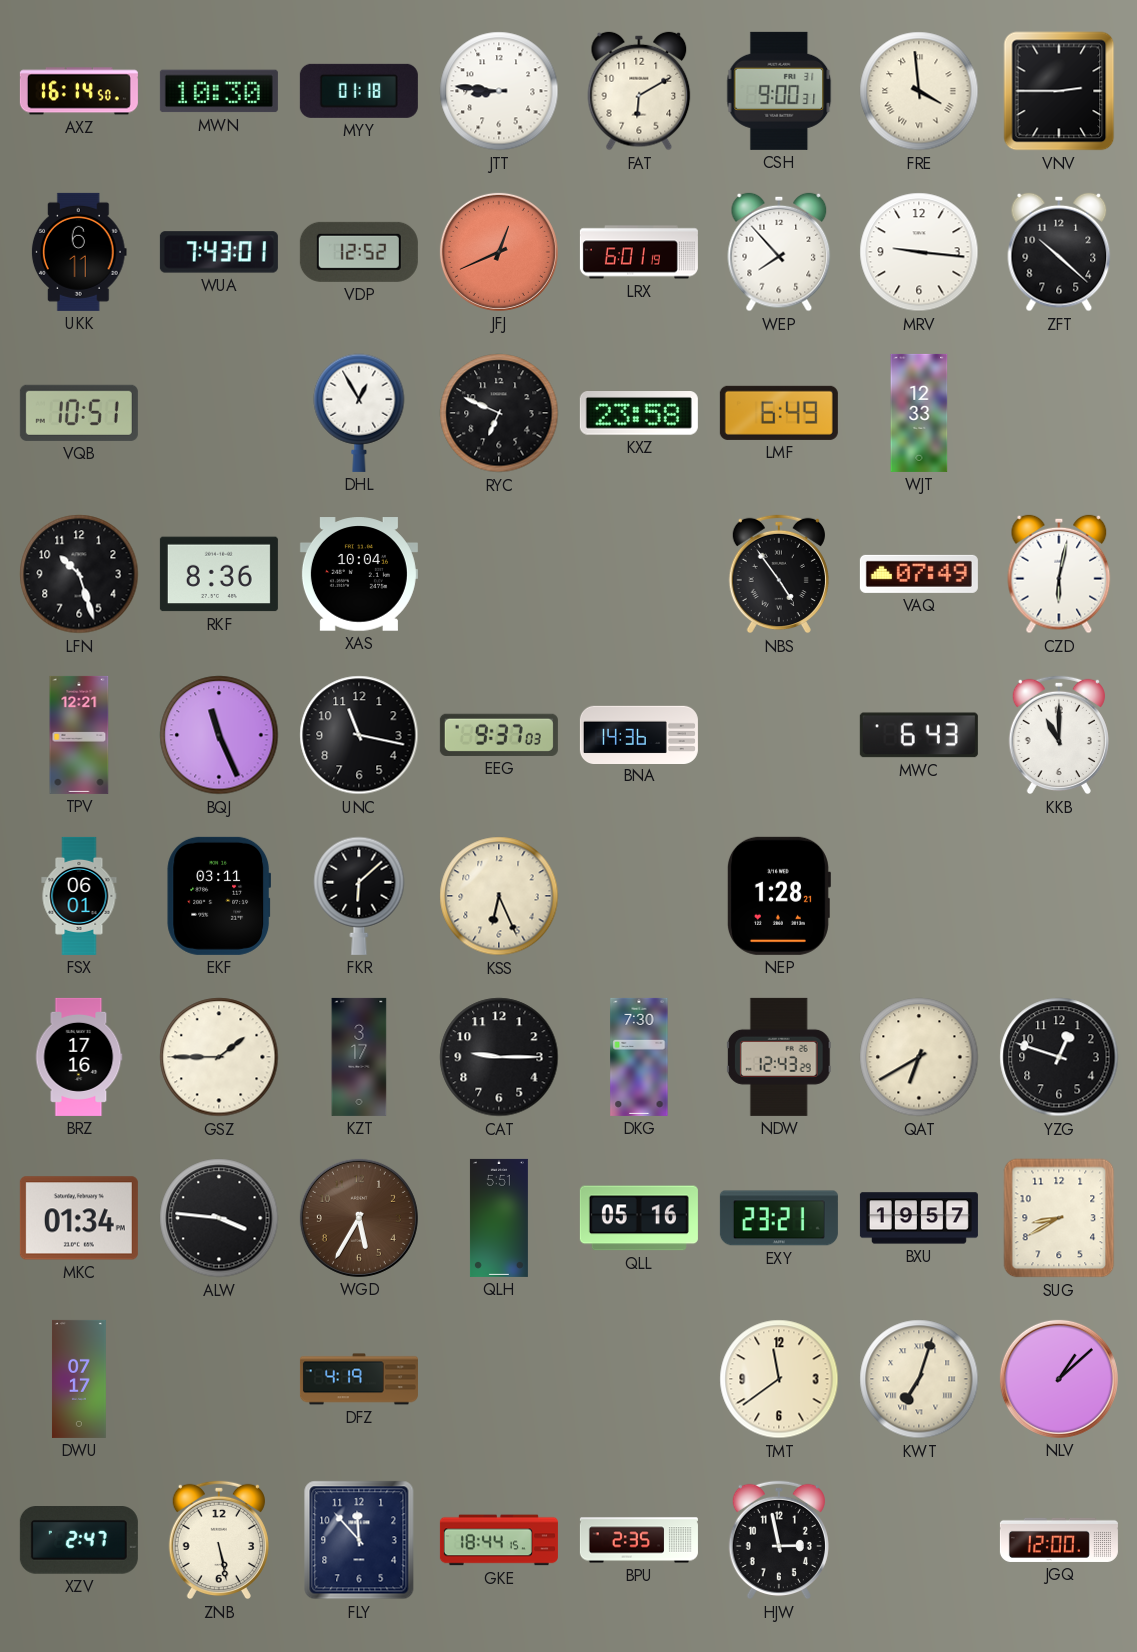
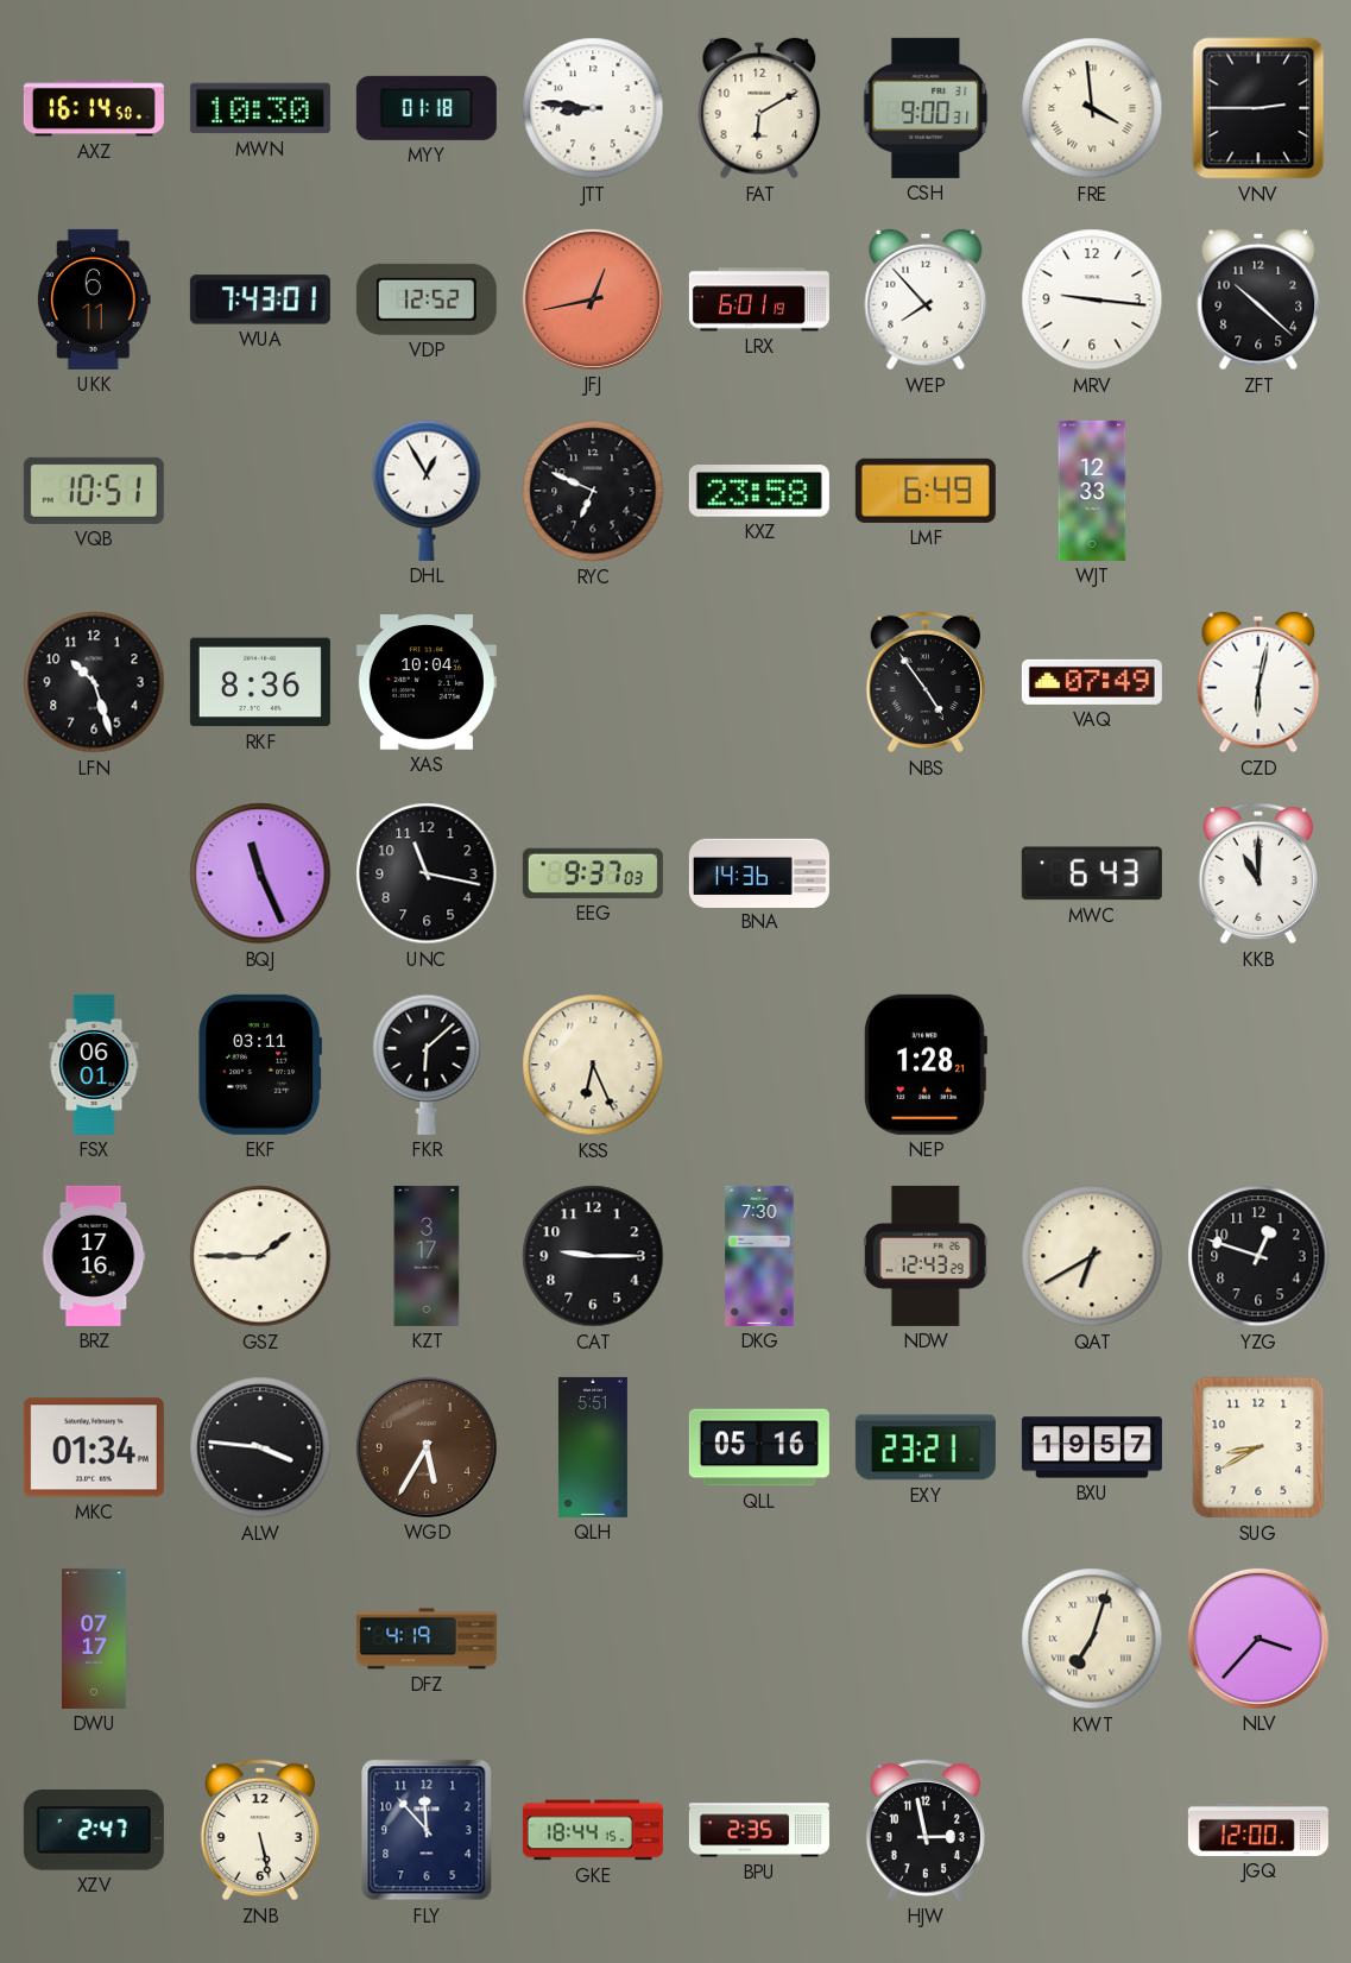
JFJ: 12:41 -> 12:43 (593, 299)
TPV: 12:21 -> none (79, 735)
TMT: 11:39 -> none (779, 1379)
NLV: 1:08 -> 3:37 (1258, 1639)
